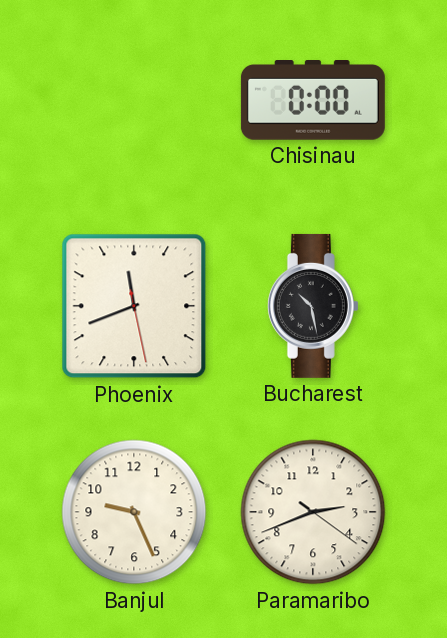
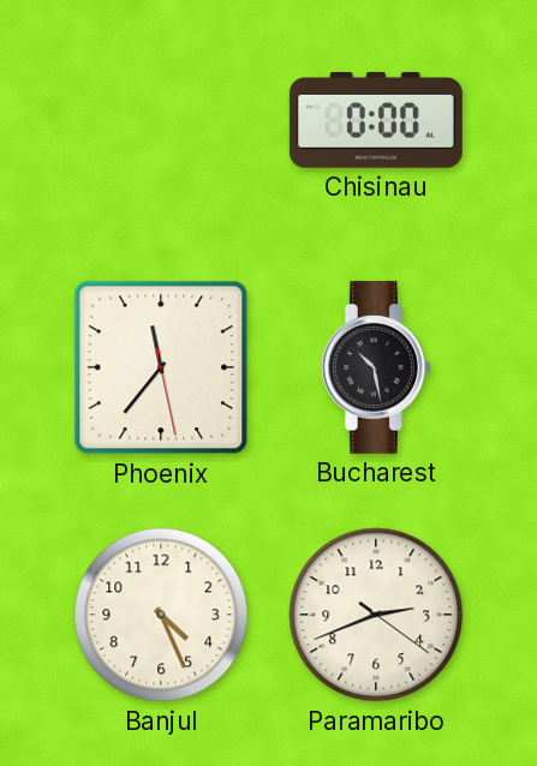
Phoenix: 11:41 -> 11:36 (161, 367)
Banjul: 9:26 -> 4:26 (161, 615)
